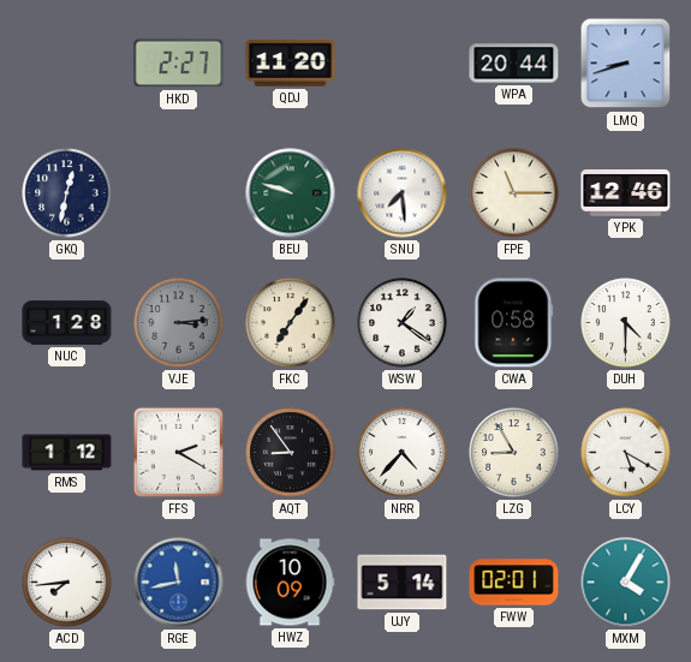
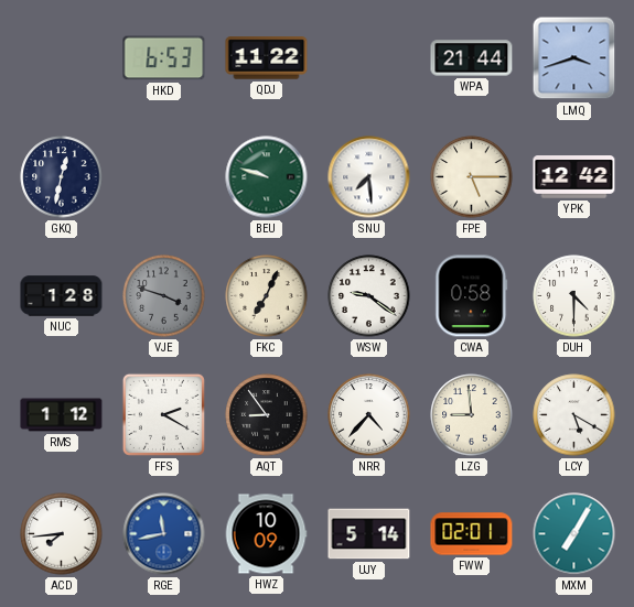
HKD: 2:27 -> 6:53 (164, 58)
QDJ: 11:20 -> 11:22 (267, 58)
WPA: 20:44 -> 21:44 (472, 58)
LMQ: 8:42 -> 3:42 (574, 58)
FPE: 11:15 -> 5:15 (472, 177)
YPK: 12:46 -> 12:42 (574, 177)
VJE: 3:14 -> 3:48 (164, 296)
FKC: 7:06 -> 7:04 (267, 296)
WSW: 1:21 -> 9:21 (369, 296)
LZG: 8:55 -> 8:59 (472, 415)
MXM: 4:05 -> 7:05 (574, 534)
